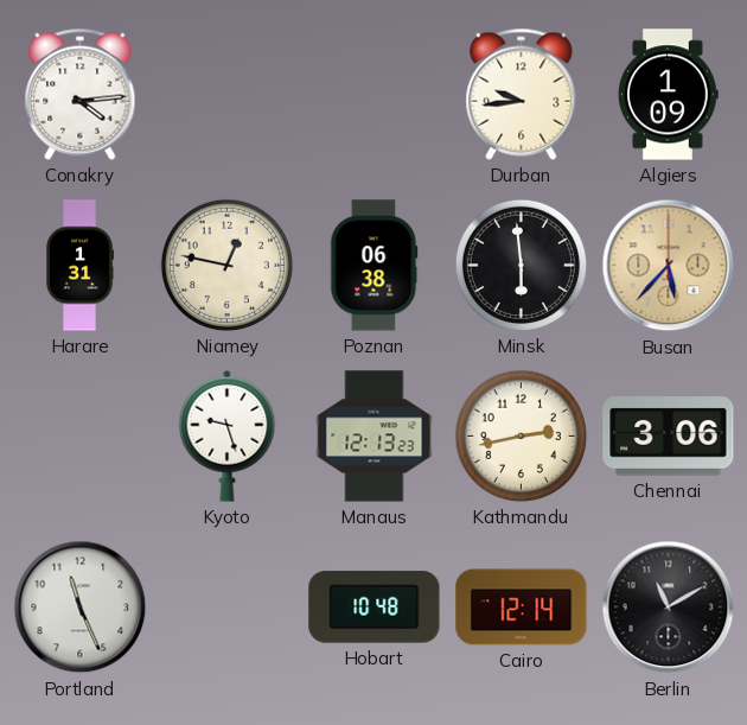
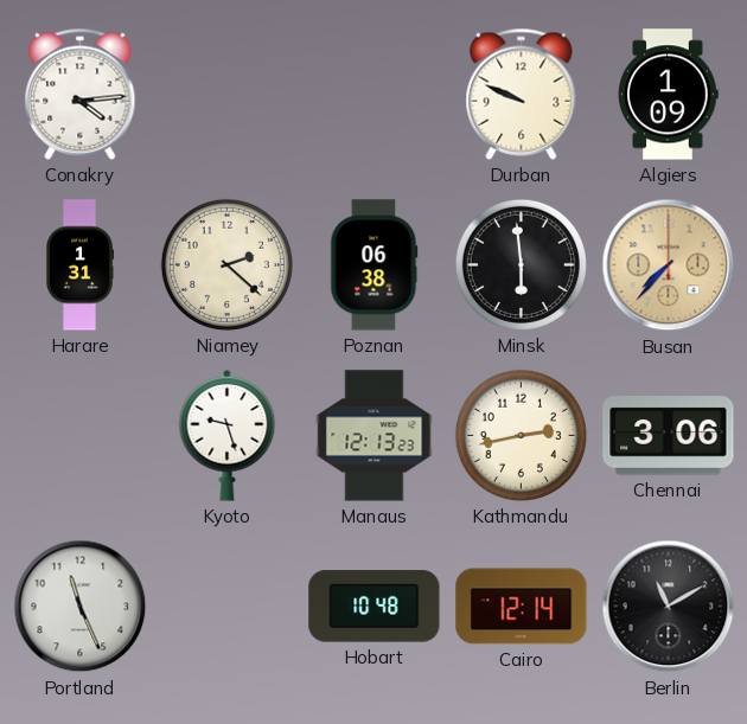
Durban: 9:44 -> 9:49 (522, 94)
Niamey: 12:47 -> 2:22 (226, 264)
Busan: 5:37 -> 7:37 (669, 265)
